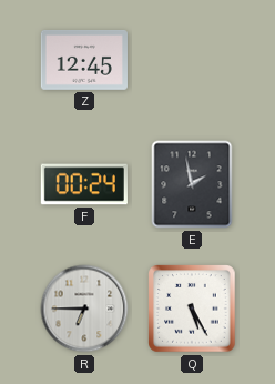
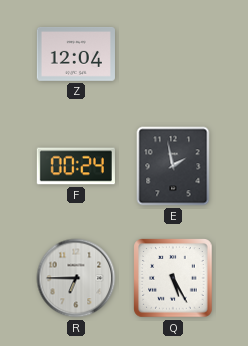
Z: 12:45 -> 12:04 (76, 54)
